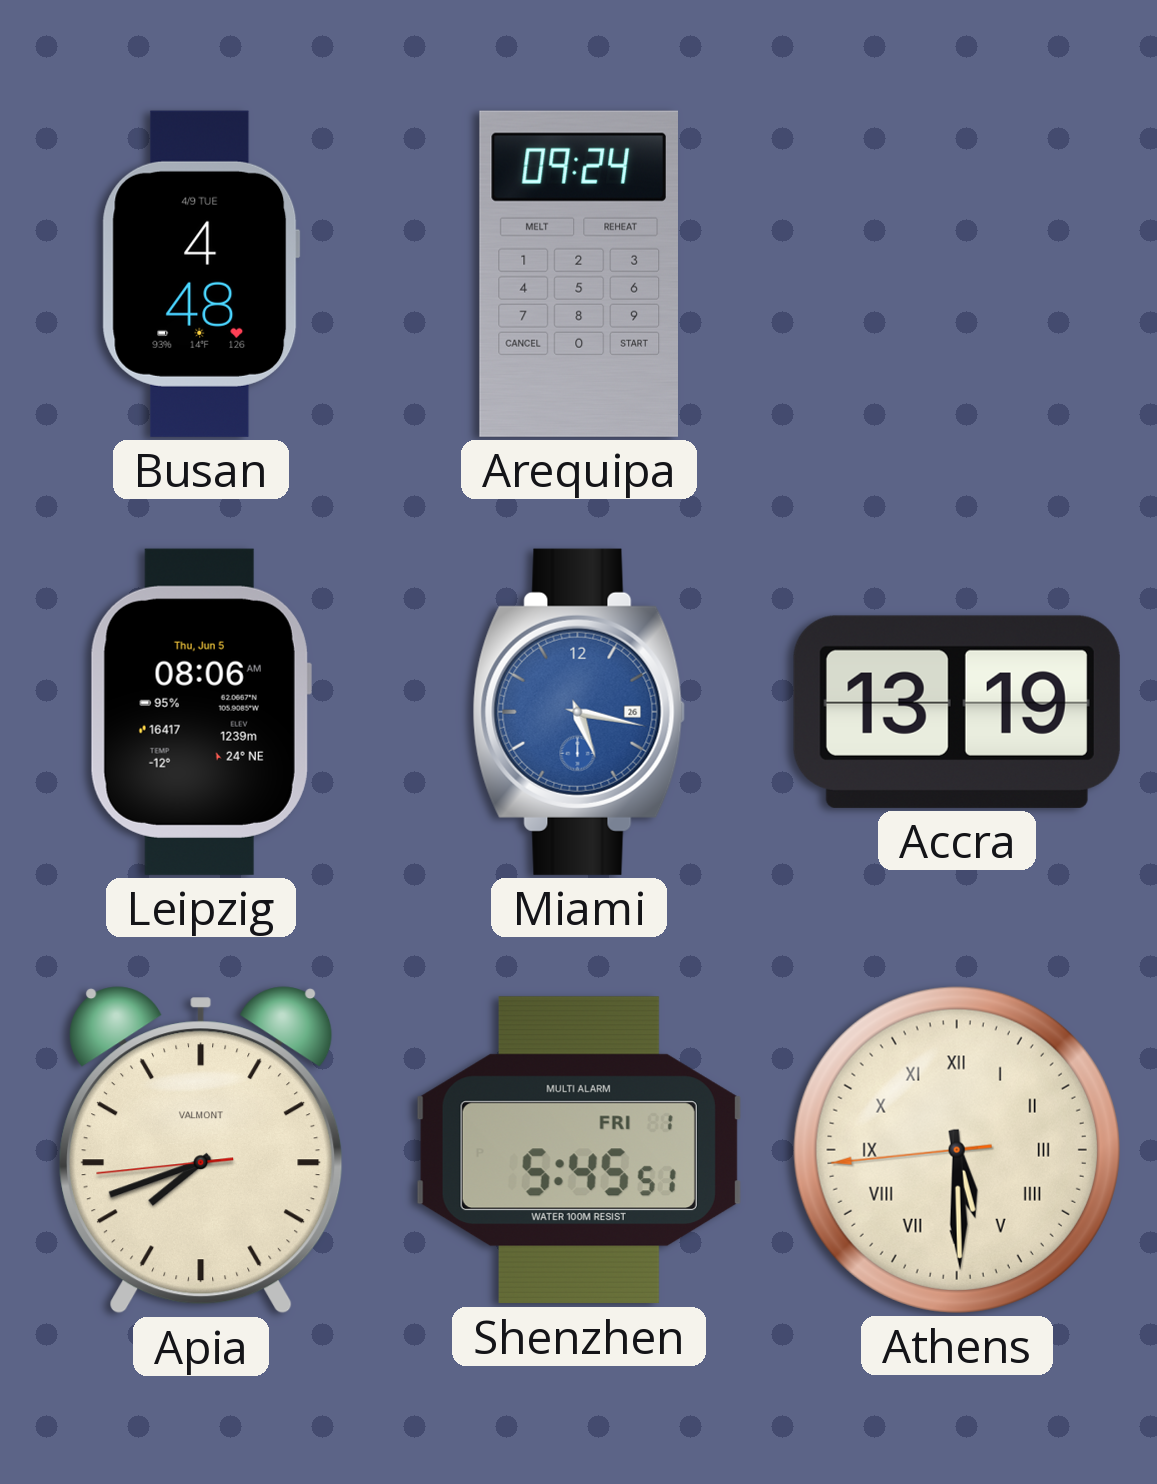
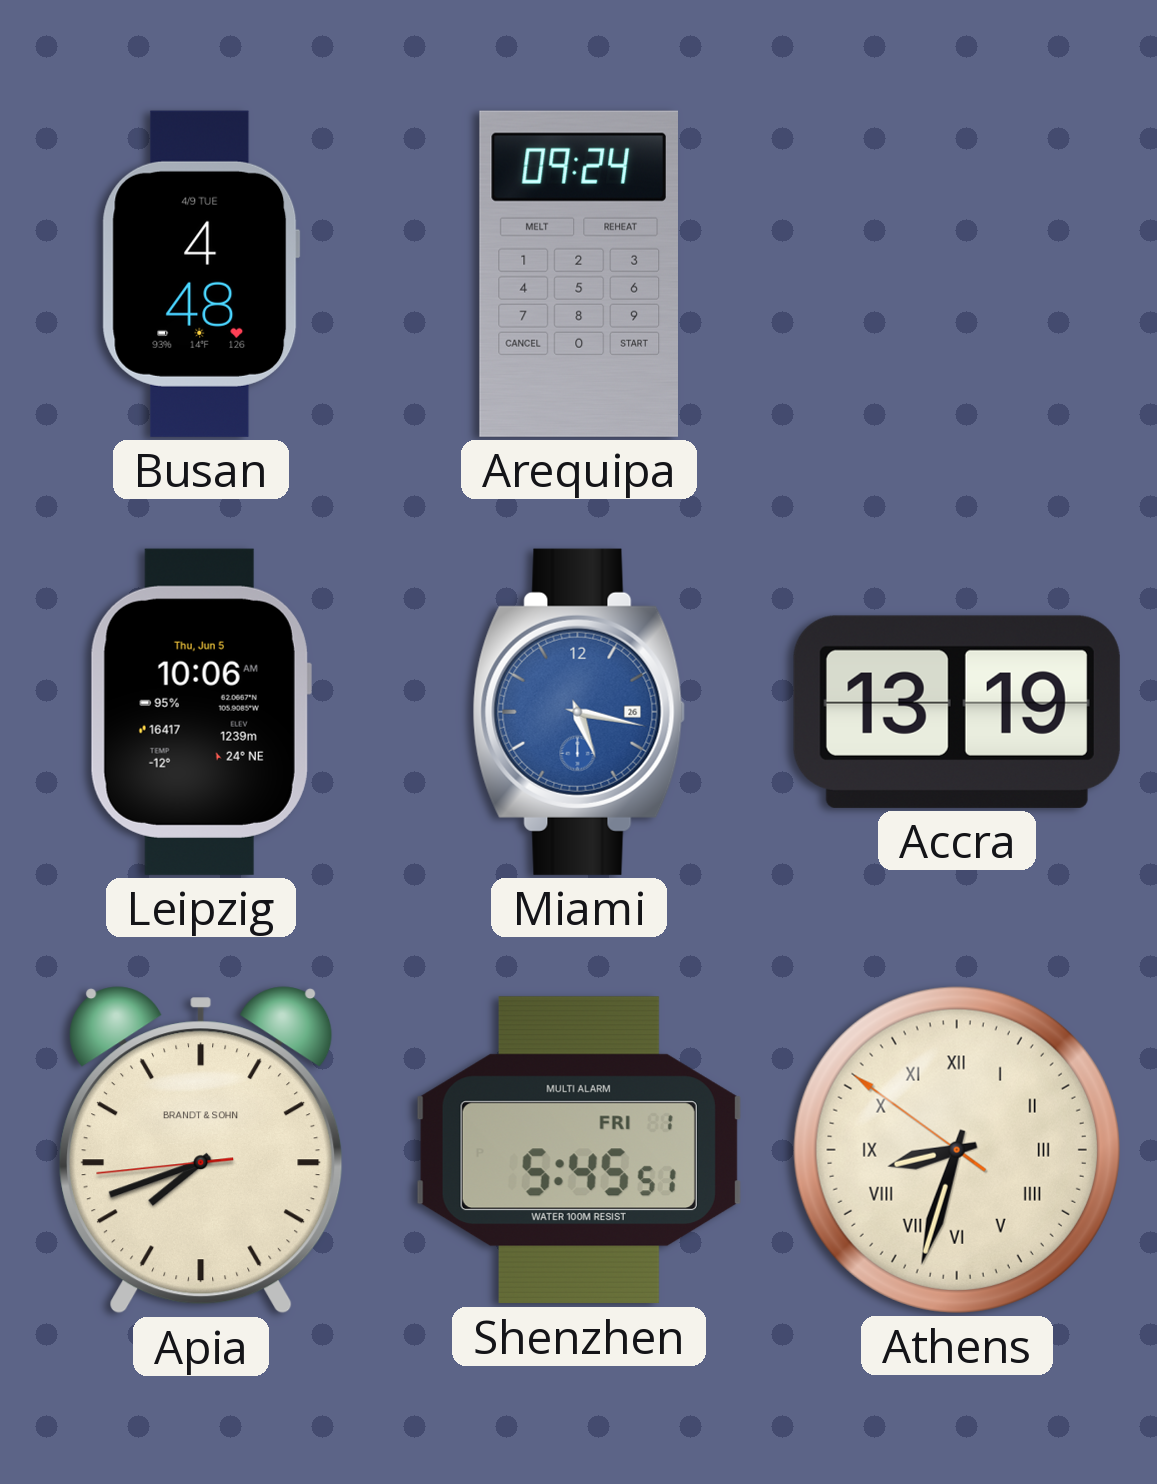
Leipzig: 08:06 -> 10:06 (201, 712)
Apia brand: VALMONT -> BRANDT & SOHN (201, 1150)
Athens: 5:29 -> 8:32 (957, 1150)
